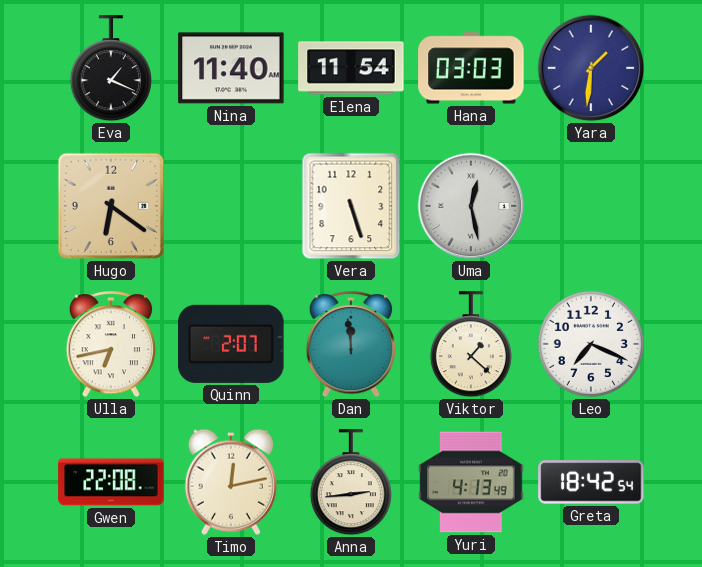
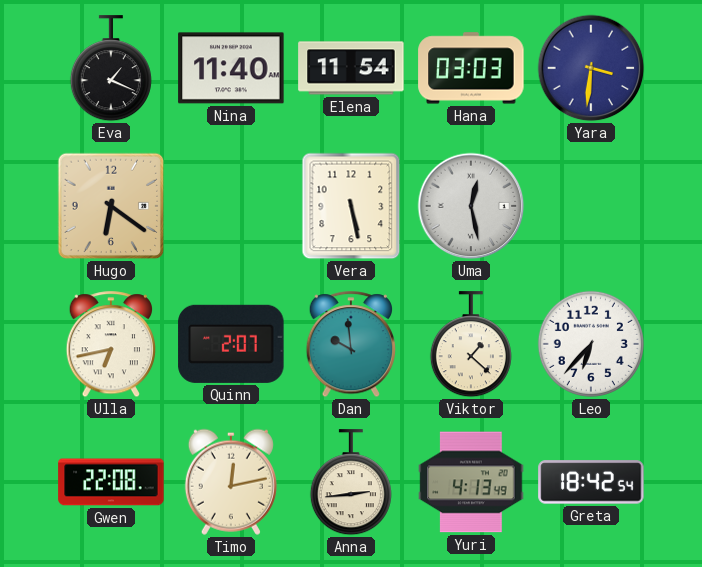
Yara: 1:31 -> 3:31 (591, 68)
Vera: 5:27 -> 5:28 (351, 206)
Dan: 11:59 -> 9:59 (350, 345)
Leo: 7:19 -> 6:37 (591, 344)
